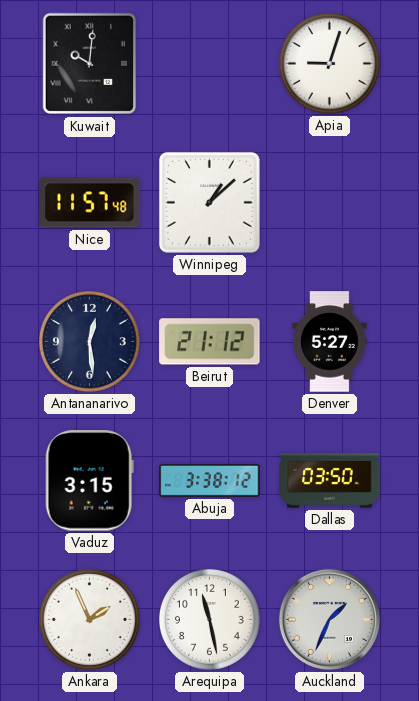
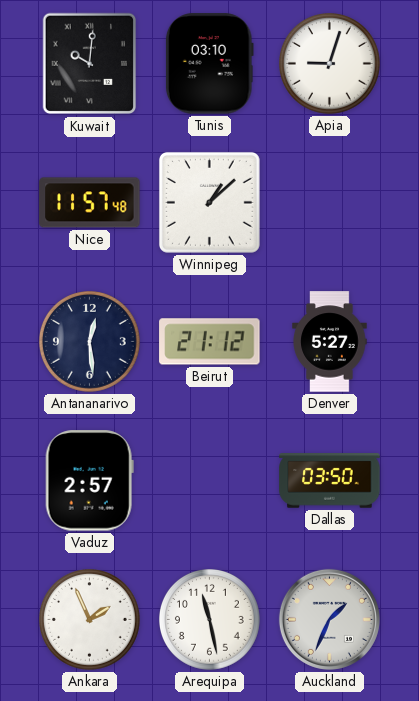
Tunis: none -> 03:10 (209, 64)
Vaduz: 3:15 -> 2:57 (89, 481)
Abuja: 3:38 -> none (210, 480)
